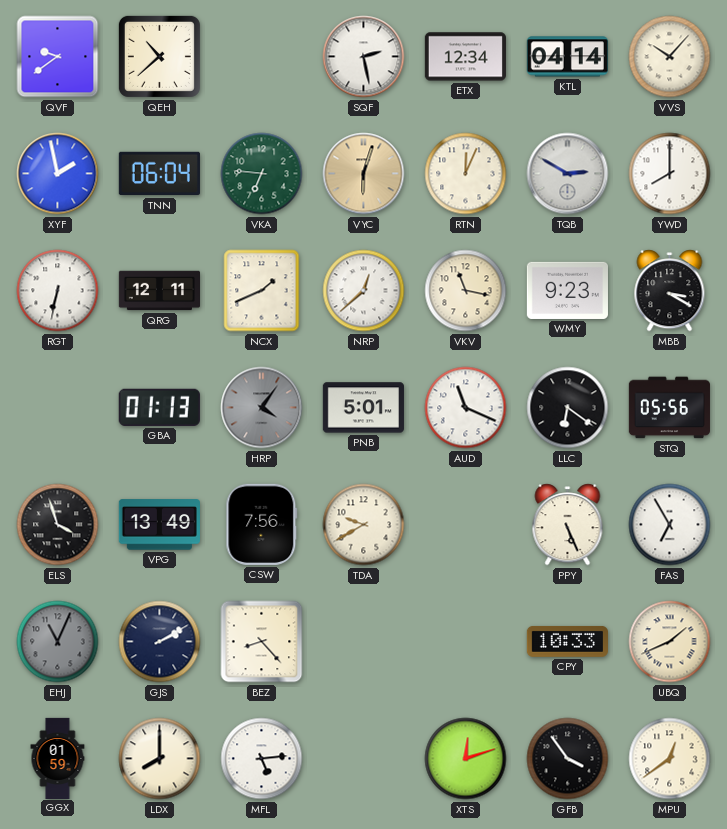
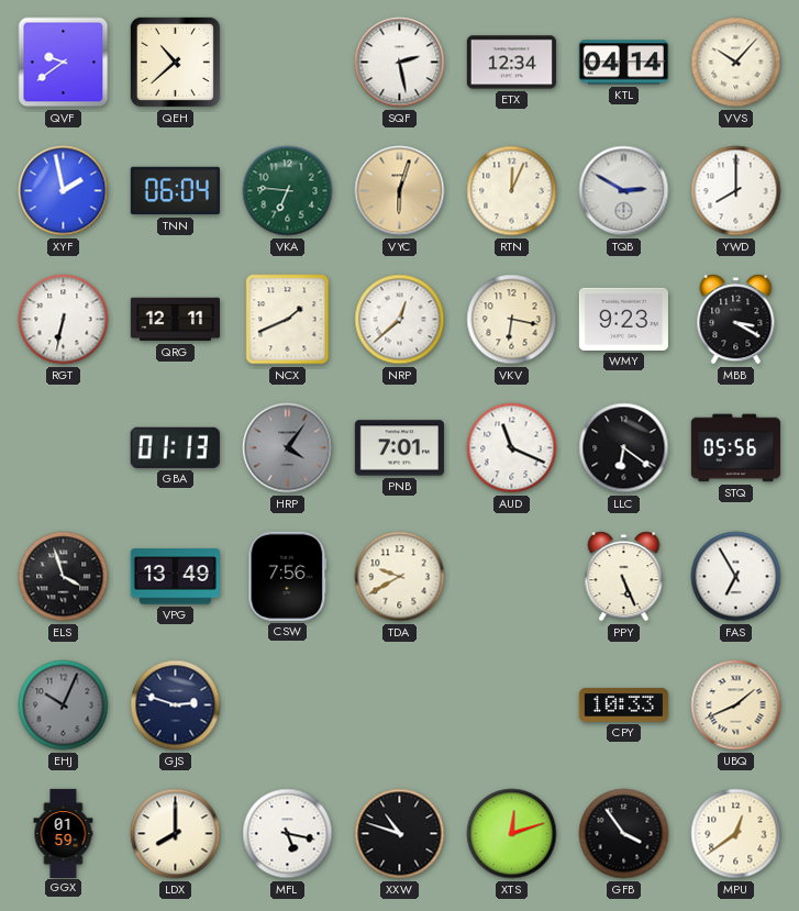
VKV: 11:17 -> 6:17 (512, 320)
PNB: 5:01 -> 7:01 (399, 448)
EHJ: 11:04 -> 10:04 (64, 706)
GJS: 2:10 -> 2:48 (176, 706)
BEZ: 8:23 -> none (262, 642)
MFL: 5:14 -> 5:17 (288, 834)
XXW: none -> 10:48 (400, 834)
